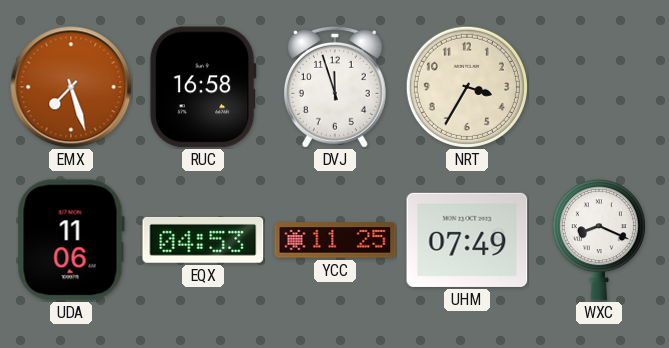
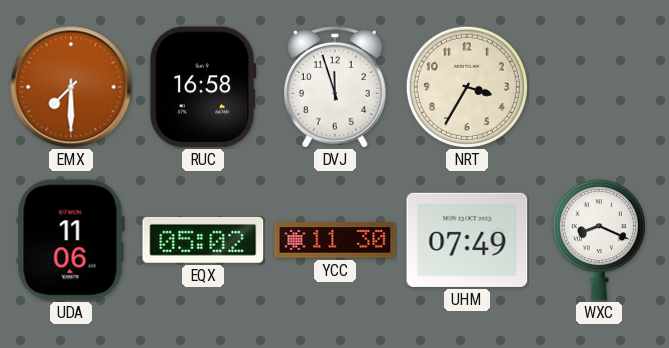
EMX: 7:27 -> 7:30 (71, 87)
EQX: 04:53 -> 05:02 (203, 240)
YCC: 11:25 -> 11:30 (335, 240)
